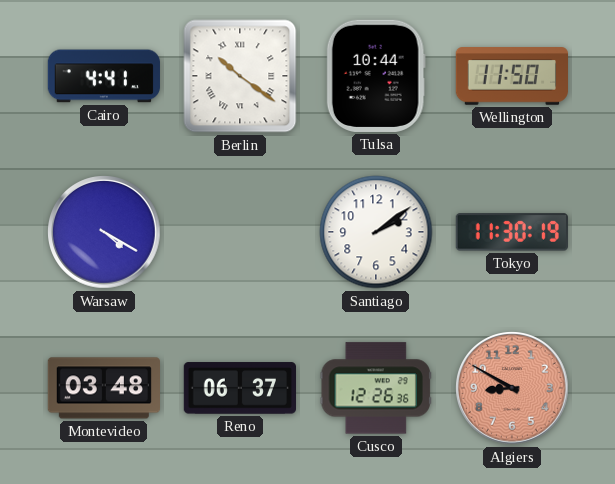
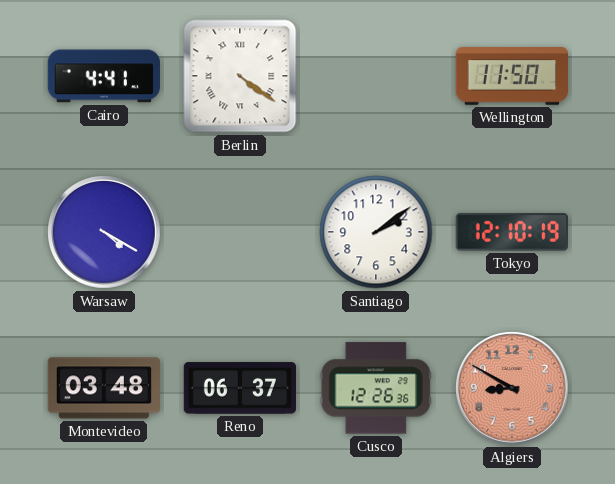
Berlin: 10:21 -> 4:21 (240, 76)
Tulsa: 10:44 -> none (376, 76)
Tokyo: 11:30 -> 12:10 (512, 232)
